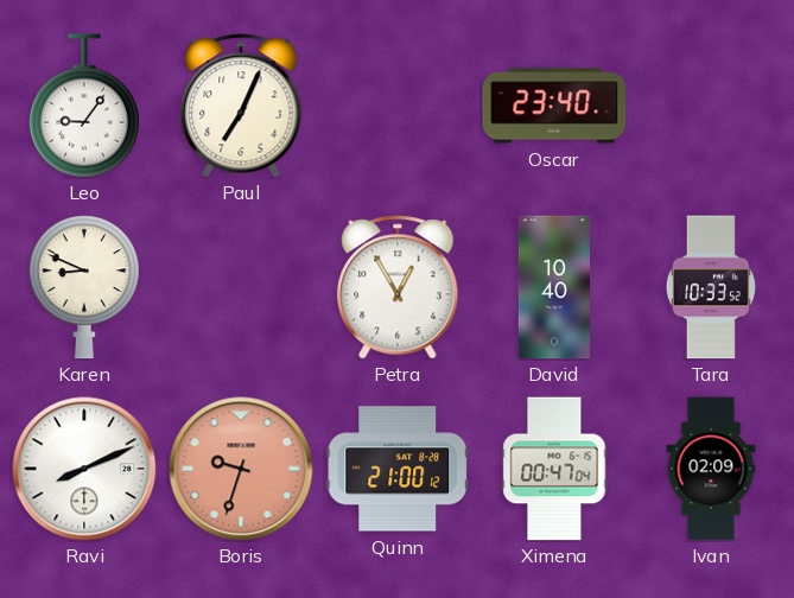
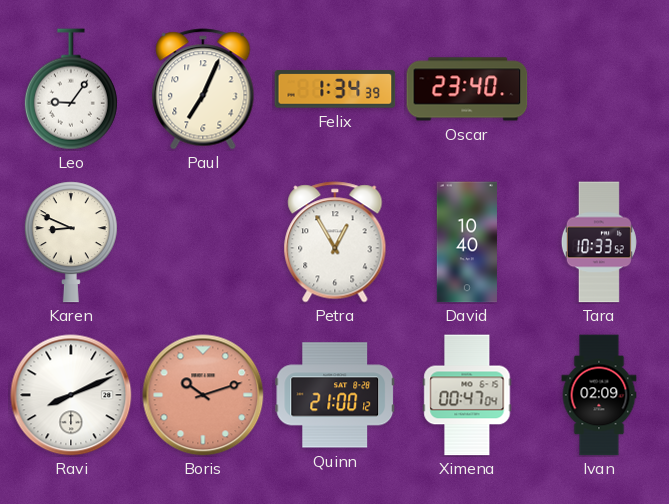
Felix: none -> 1:34 (335, 89)
Boris: 9:33 -> 10:12 (203, 395)
